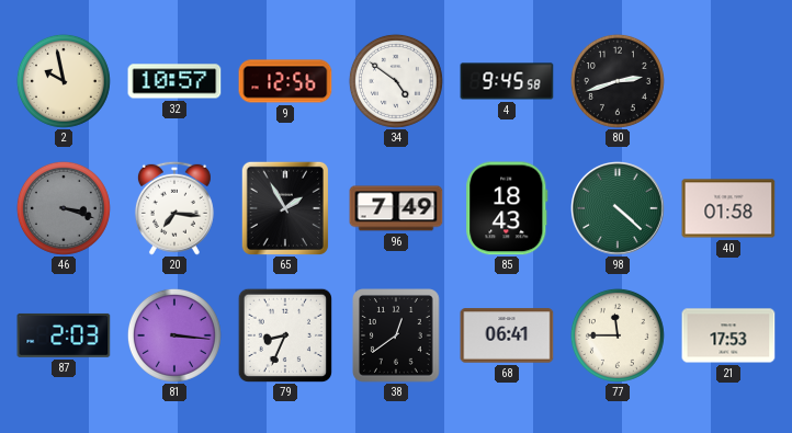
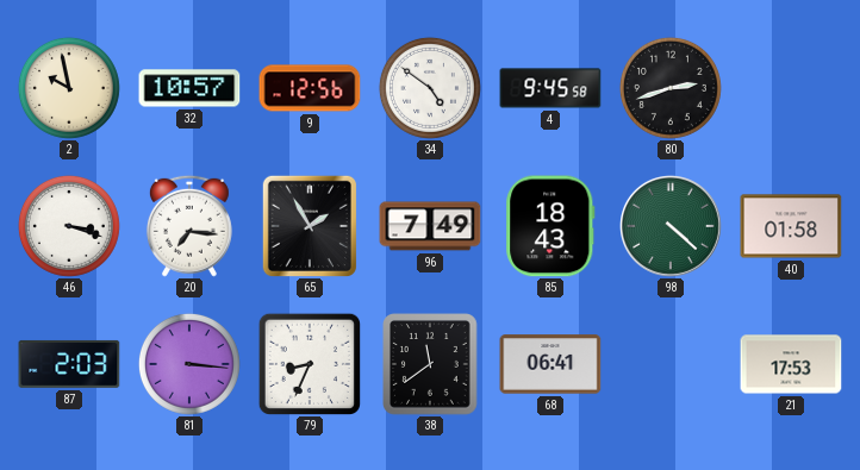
46 dial: grey -> white (69, 226)
38: 12:39 -> 11:39 (430, 364)
77: 11:45 -> none (618, 335)
